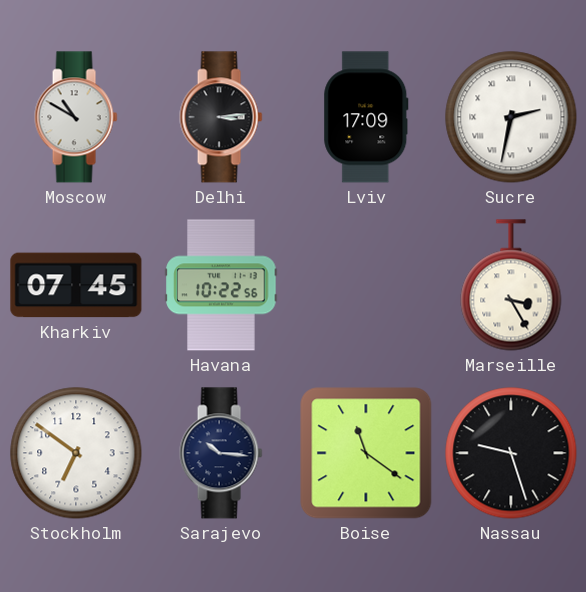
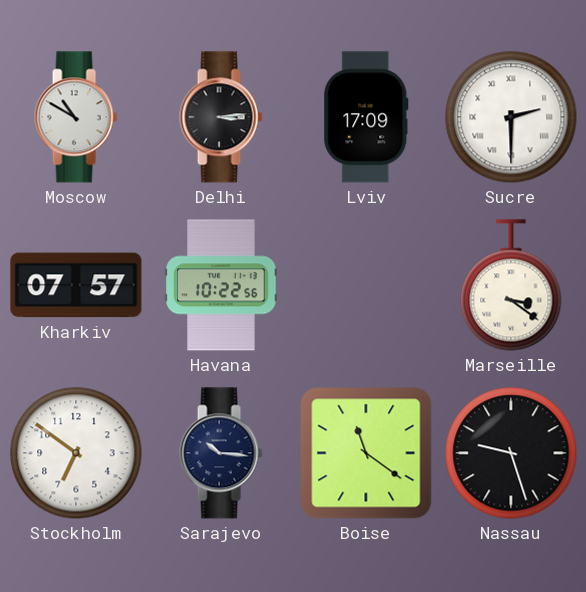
Sucre: 2:32 -> 2:30 (511, 117)
Kharkiv: 07:45 -> 07:57 (76, 285)
Marseille: 3:25 -> 3:21 (511, 285)
